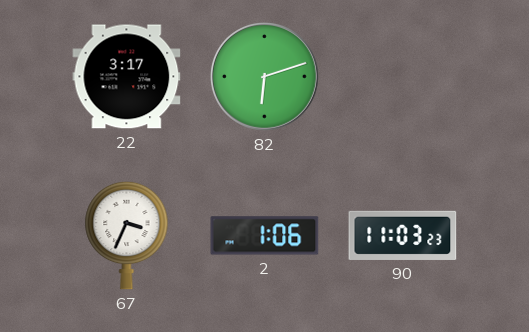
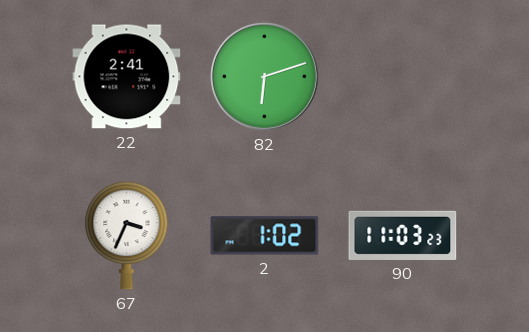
22: 3:17 -> 2:41 (127, 77)
2: 1:06 -> 1:02 (265, 236)
